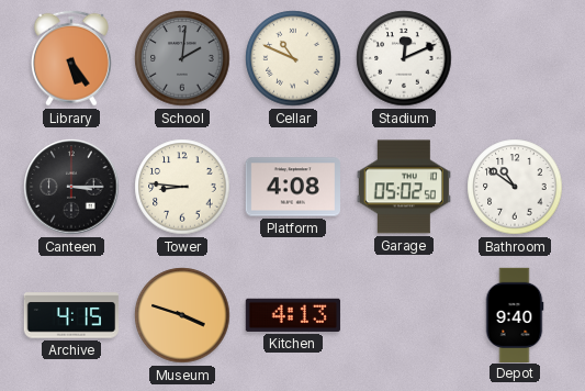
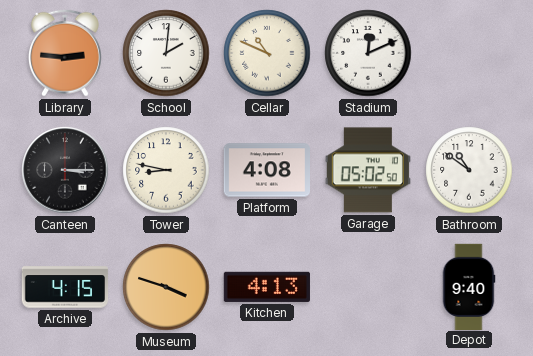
Library: 5:24 -> 2:46 (65, 53)
School dial: grey -> white (166, 53)
Tower: 8:46 -> 8:47 (166, 170)
